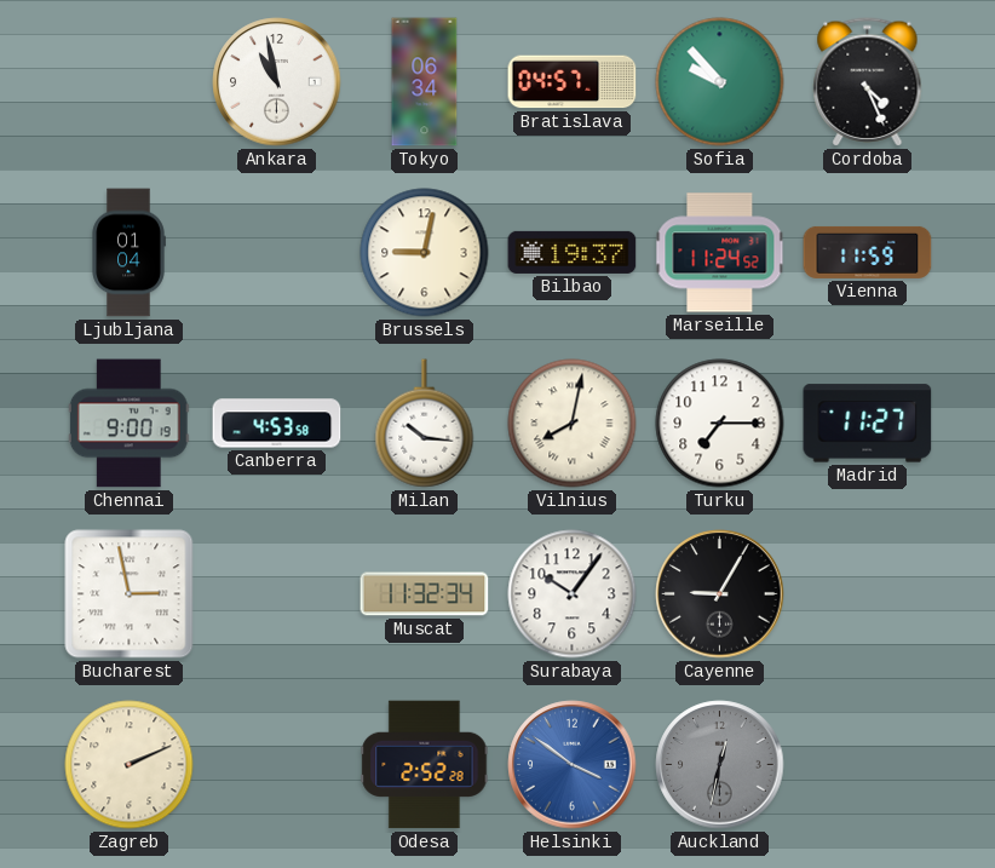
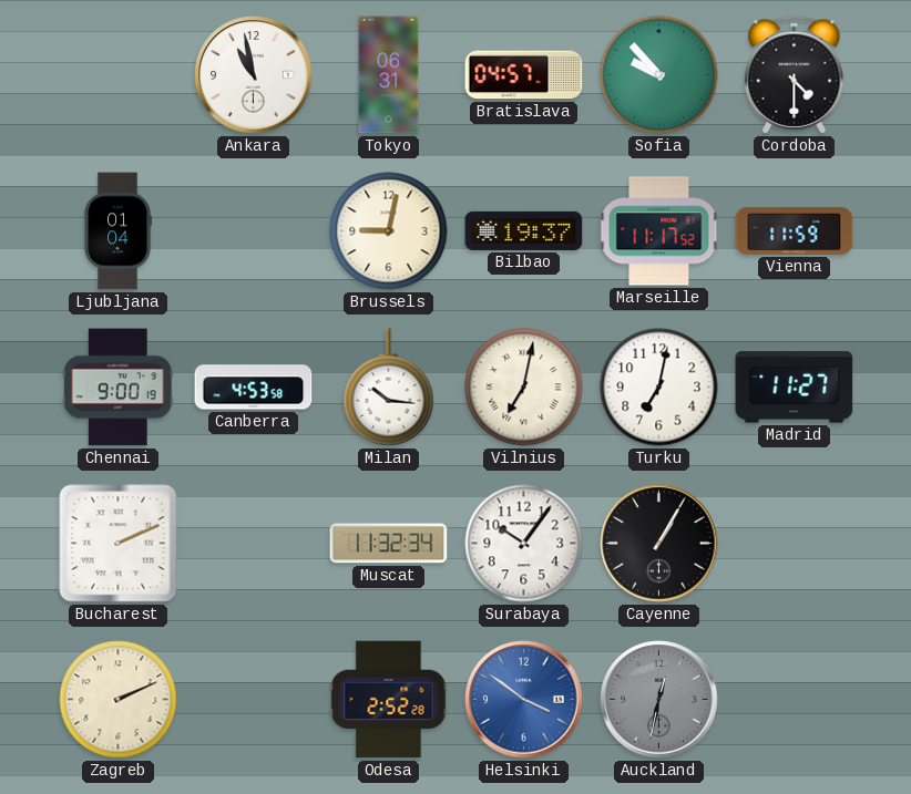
Tokyo: 06:34 -> 06:31 (389, 75)
Cordoba: 4:26 -> 4:30 (795, 75)
Marseille: 11:24 -> 11:17 (659, 231)
Vilnius: 8:02 -> 7:02 (524, 388)
Turku: 7:15 -> 7:02 (659, 388)
Bucharest: 2:58 -> 2:11 (119, 544)
Cayenne: 9:05 -> 1:05 (659, 544)
